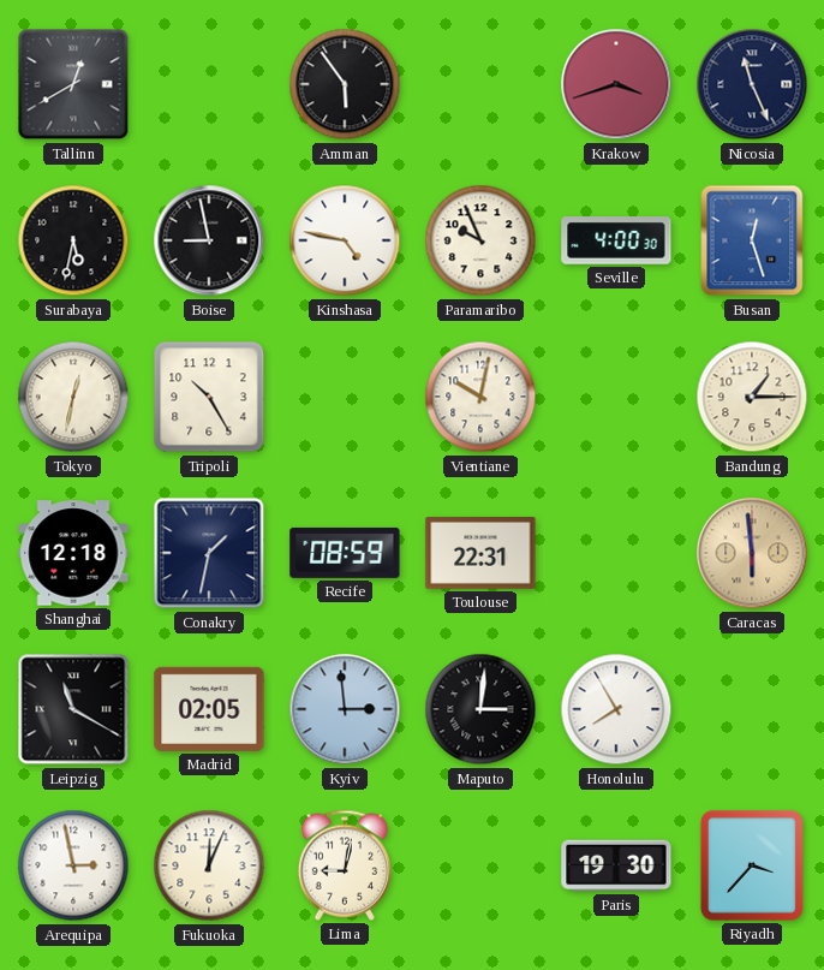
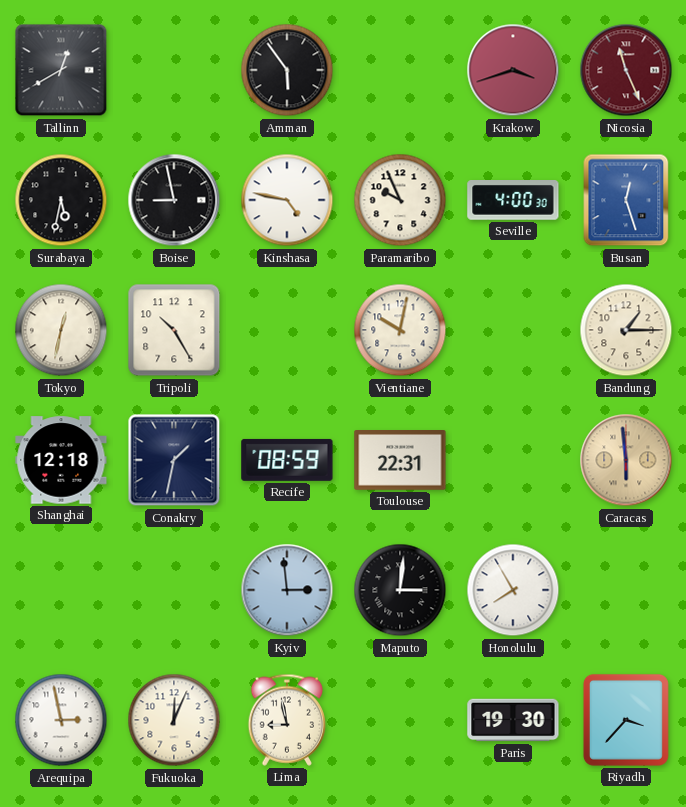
Nicosia dial: navy -> burgundy (626, 70)
Leipzig: 11:20 -> none (73, 709)
Madrid: 02:05 -> none (209, 709)
Lima: 9:02 -> 8:58 (286, 720)
